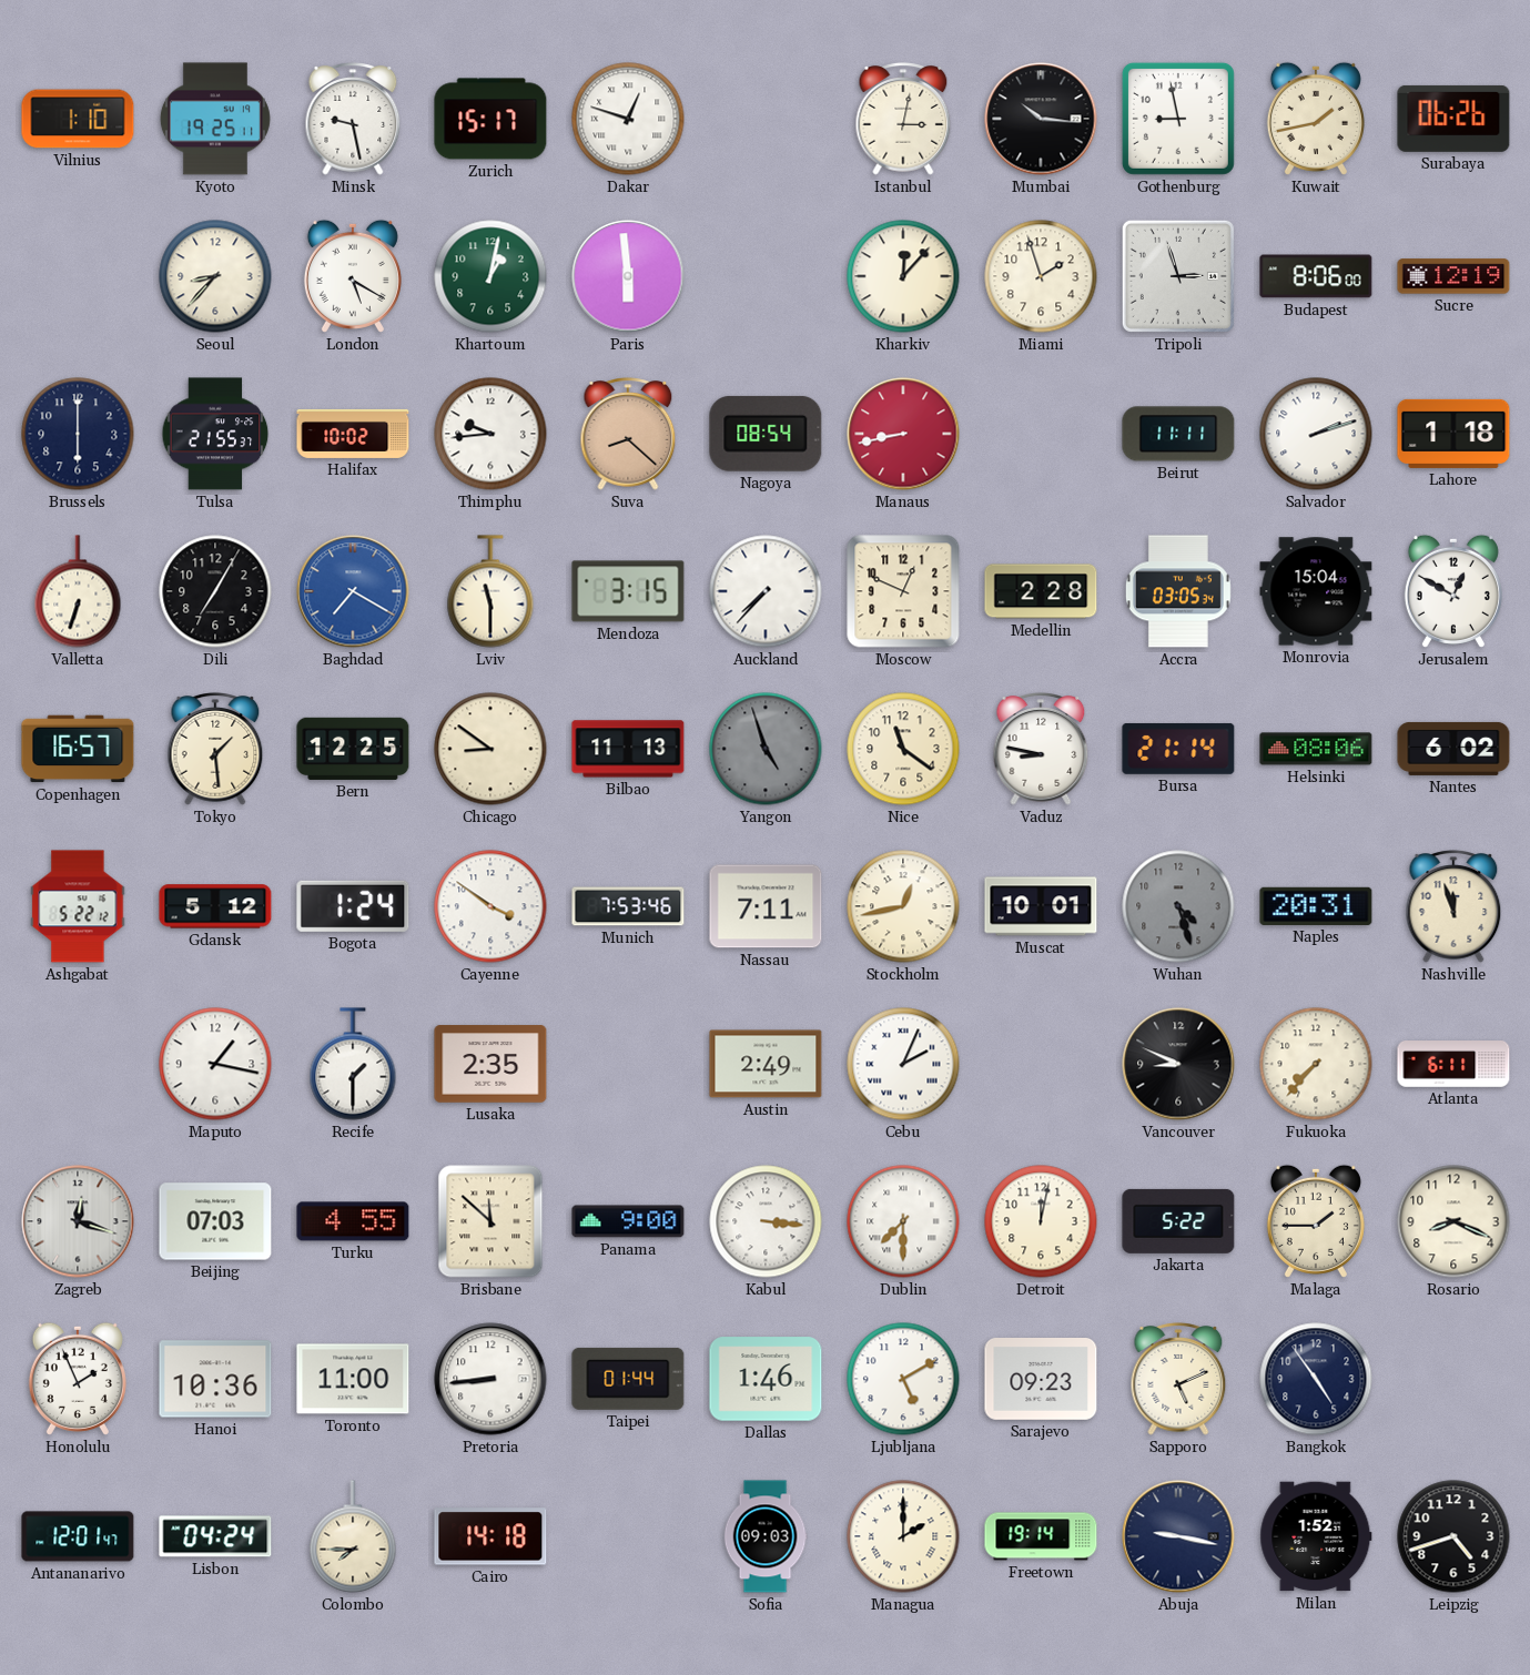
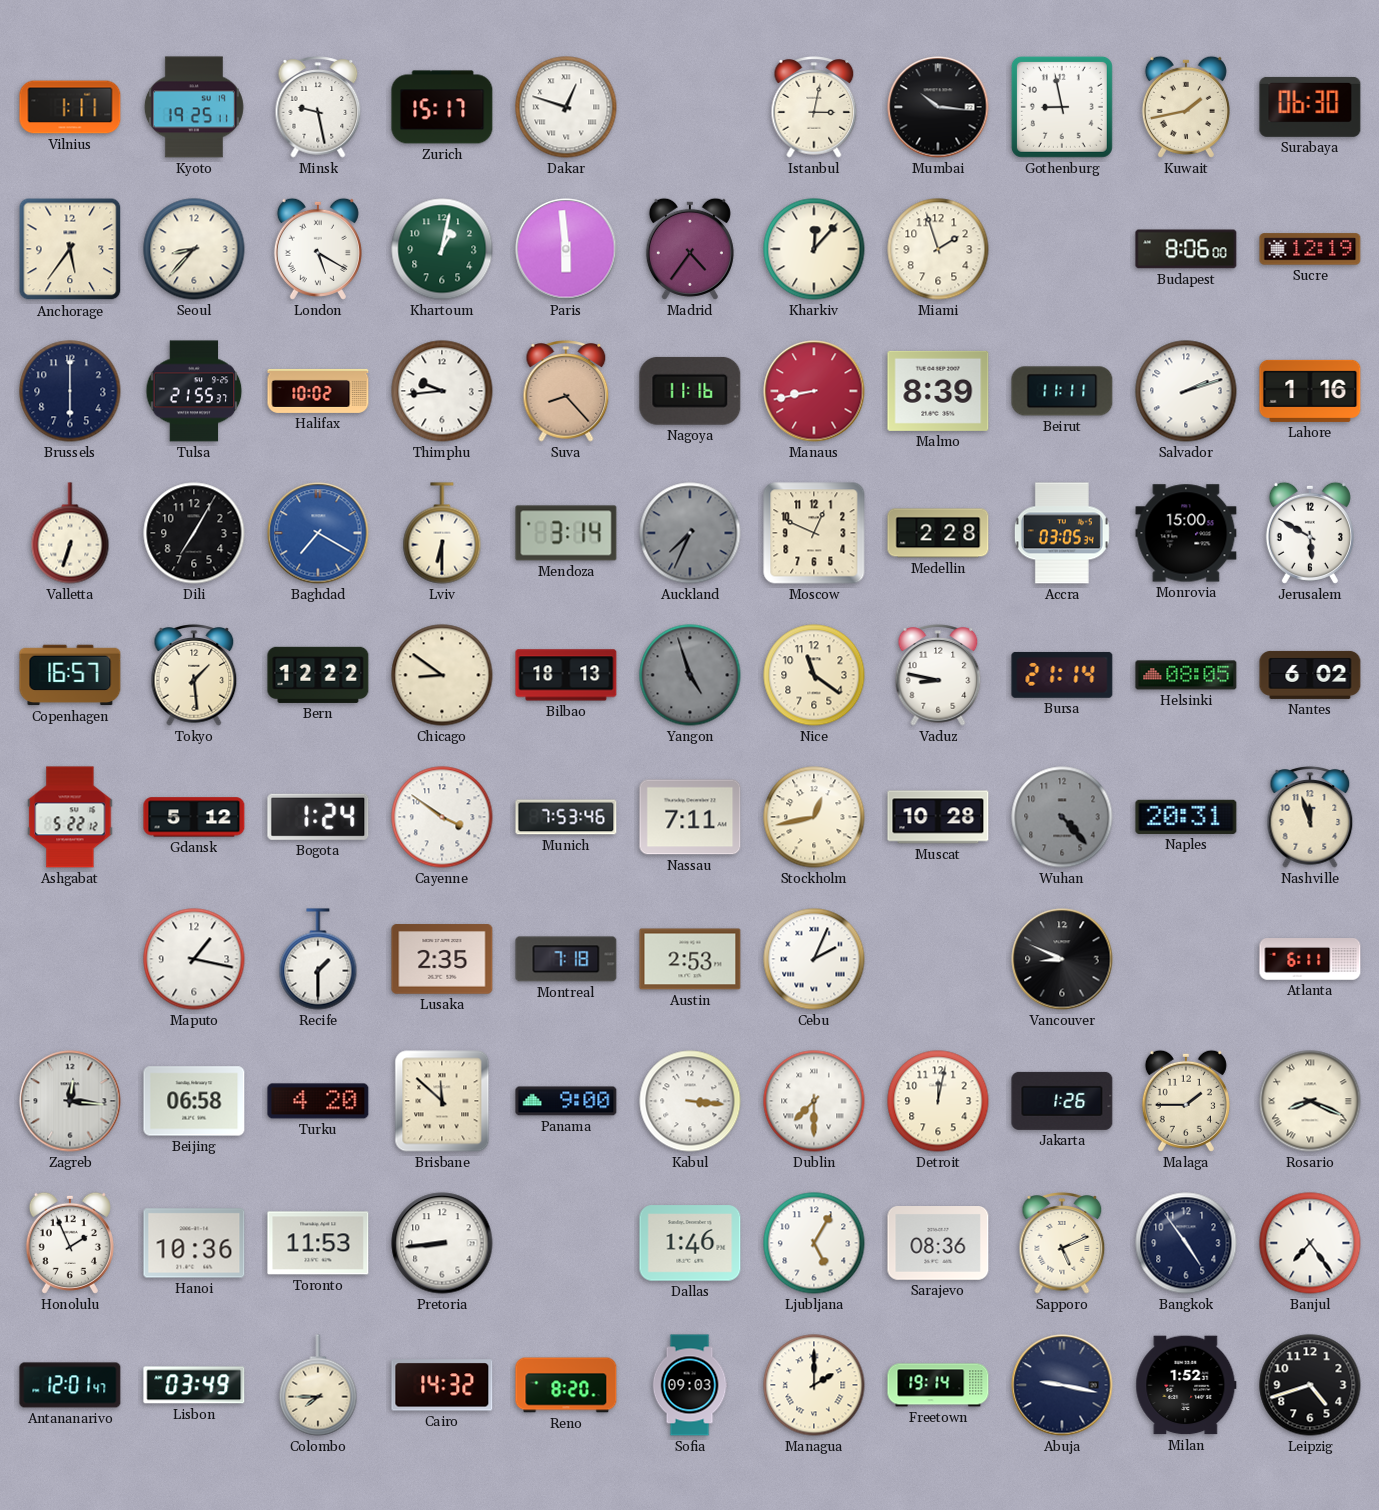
Vilnius: 1:10 -> 1:11 (70, 107)
Surabaya: 06:26 -> 06:30 (1310, 107)
Anchorage: none -> 5:36 (70, 249)
Madrid: none -> 4:36 (690, 249)
Tripoli: 2:57 -> none (1178, 276)
Suva: 8:22 -> 8:23 (566, 391)
Nagoya: 08:54 -> 11:16 (690, 391)
Malmo: none -> 8:39 (938, 391)
Lahore: 1:18 -> 1:16 (1310, 391)
Lviv: 11:30 -> 6:30 (442, 533)
Mendoza: 3:15 -> 3:14 (566, 533)
Auckland: 7:37 -> 7:34 (690, 533)
Auckland dial: white -> grey (690, 533)
Monrovia: 15:04 -> 15:00 (1186, 533)
Jerusalem: 12:50 -> 5:50 (1310, 533)
Bern: 12:25 -> 12:22 (318, 675)
Bilbao: 11:13 -> 18:13 (566, 675)
Helsinki: 08:06 -> 08:05 (1186, 675)
Muscat: 10:01 -> 10:28 (938, 817)
Wuhan: 4:27 -> 4:23 (1062, 817)
Montreal: none -> 7:18 (566, 959)
Austin: 2:49 -> 2:53 (690, 959)
Fukuoka: 7:37 -> none (1316, 1064)
Zagreb: 12:18 -> 12:16 (70, 1101)
Beijing: 07:03 -> 06:58 (194, 1101)
Turku: 4:55 -> 4:20 (318, 1101)
Jakarta: 5:22 -> 1:26 (1062, 1101)
Rosario numerals: Arabic -> Roman (1310, 1101)
Toronto: 11:00 -> 11:53 (318, 1243)
Taipei: 01:44 -> none (628, 1379)
Ljubljana: 5:10 -> 5:05 (814, 1243)
Sarajevo: 09:23 -> 08:36 (938, 1244)
Banjul: none -> 7:24 (1310, 1243)
Lisbon: 04:24 -> 03:49 (194, 1385)
Cairo: 14:18 -> 14:32 (442, 1385)
Reno: none -> 8:20 (566, 1385)
